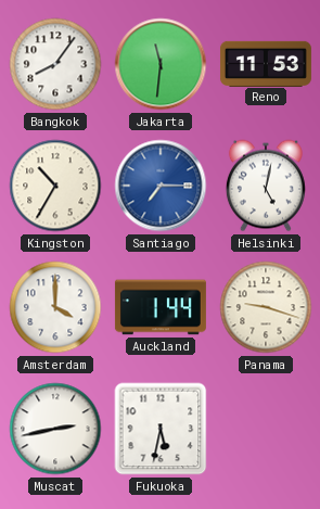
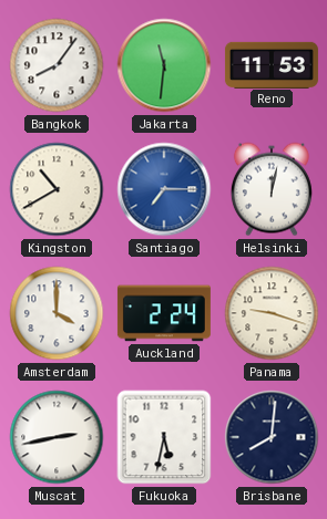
Kingston: 10:35 -> 10:40 (57, 189)
Helsinki: 5:02 -> 12:02 (272, 189)
Auckland: 1:44 -> 2:24 (164, 313)
Brisbane: none -> 8:01 (272, 437)
